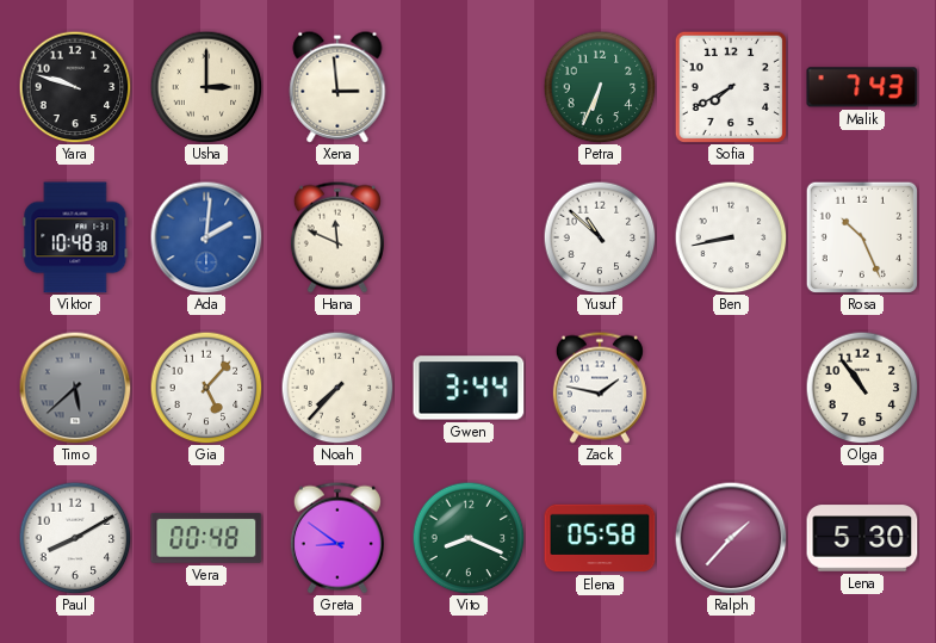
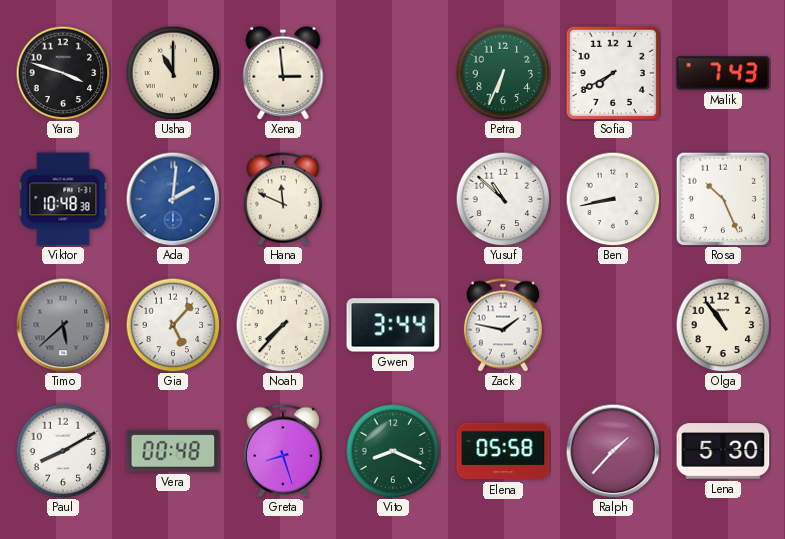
Yara: 9:48 -> 3:48 (63, 73)
Usha: 3:00 -> 11:00 (173, 73)
Greta: 8:51 -> 8:27 (283, 451)
